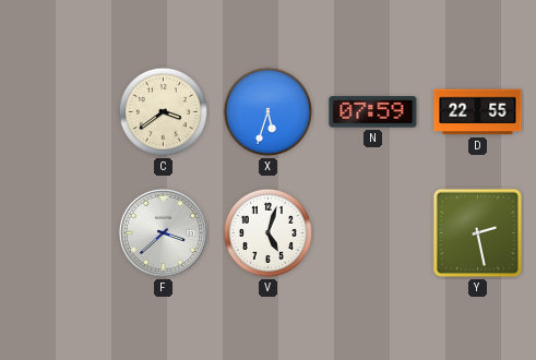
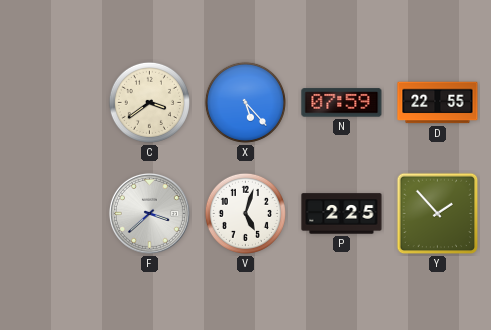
X: 5:33 -> 5:23 (245, 102)
P: none -> 2:25 (342, 214)
Y: 2:28 -> 1:53 (438, 214)
